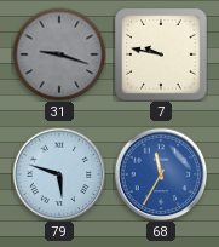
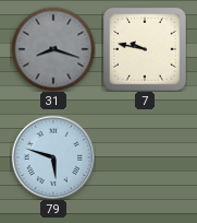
31: 9:18 -> 8:18 (53, 49)
68: 11:35 -> none (161, 174)
